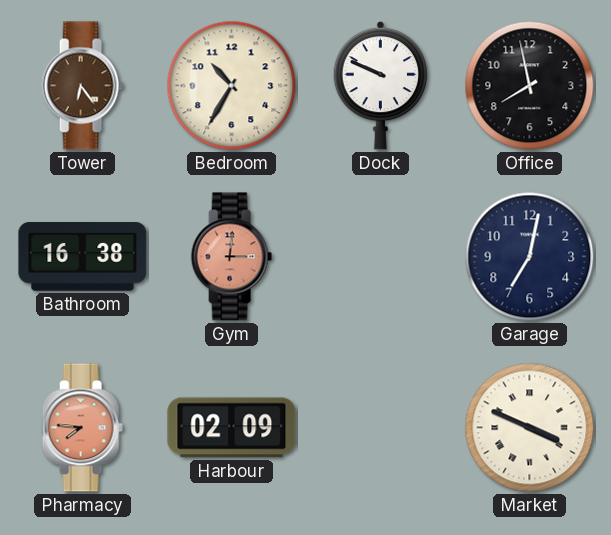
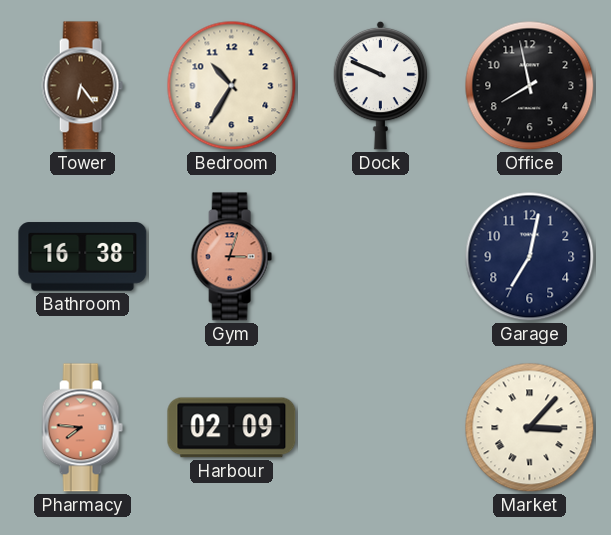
Gym: 3:01 -> 3:03 (231, 257)
Market: 3:49 -> 3:07 (530, 428)
